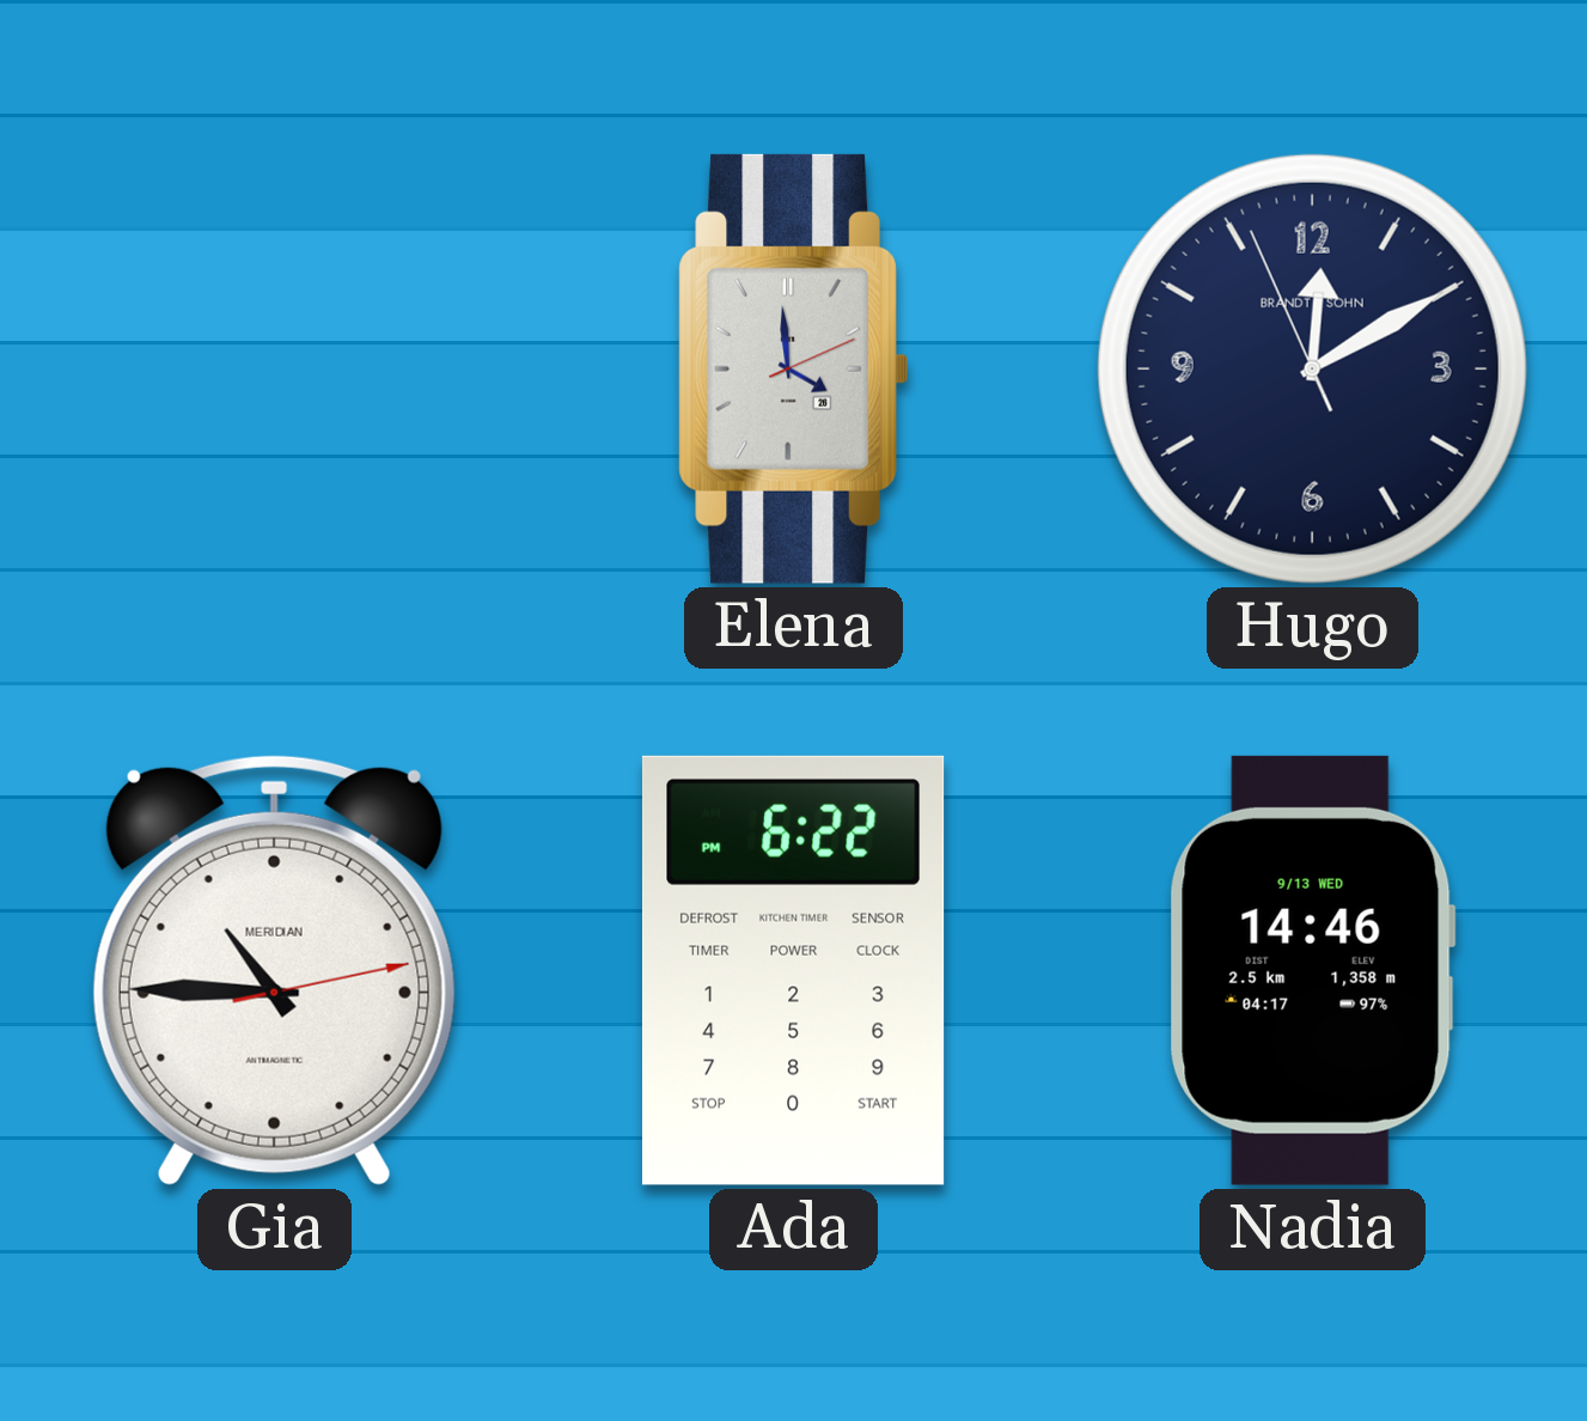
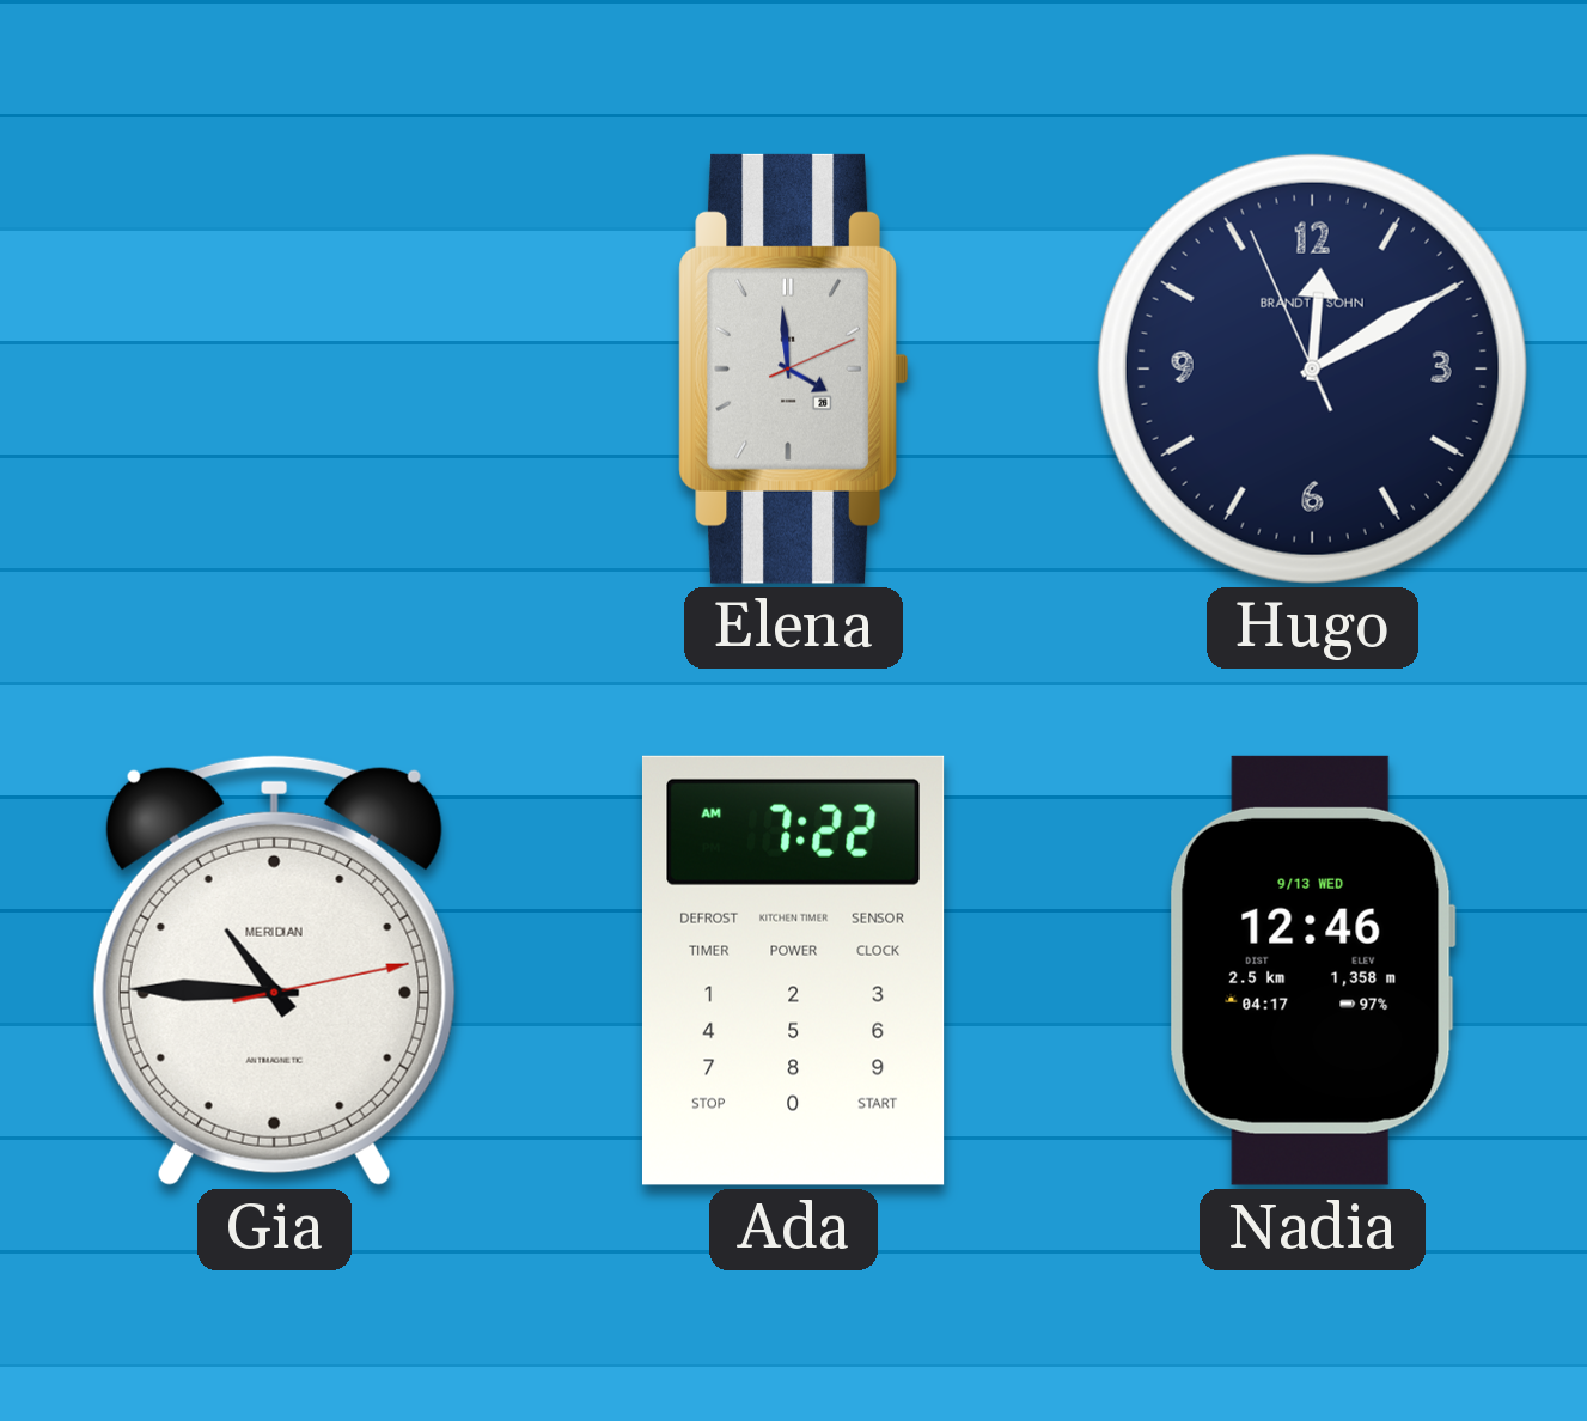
Ada: 6:22 -> 7:22 (793, 970)
Nadia: 14:46 -> 12:46 (1312, 970)
